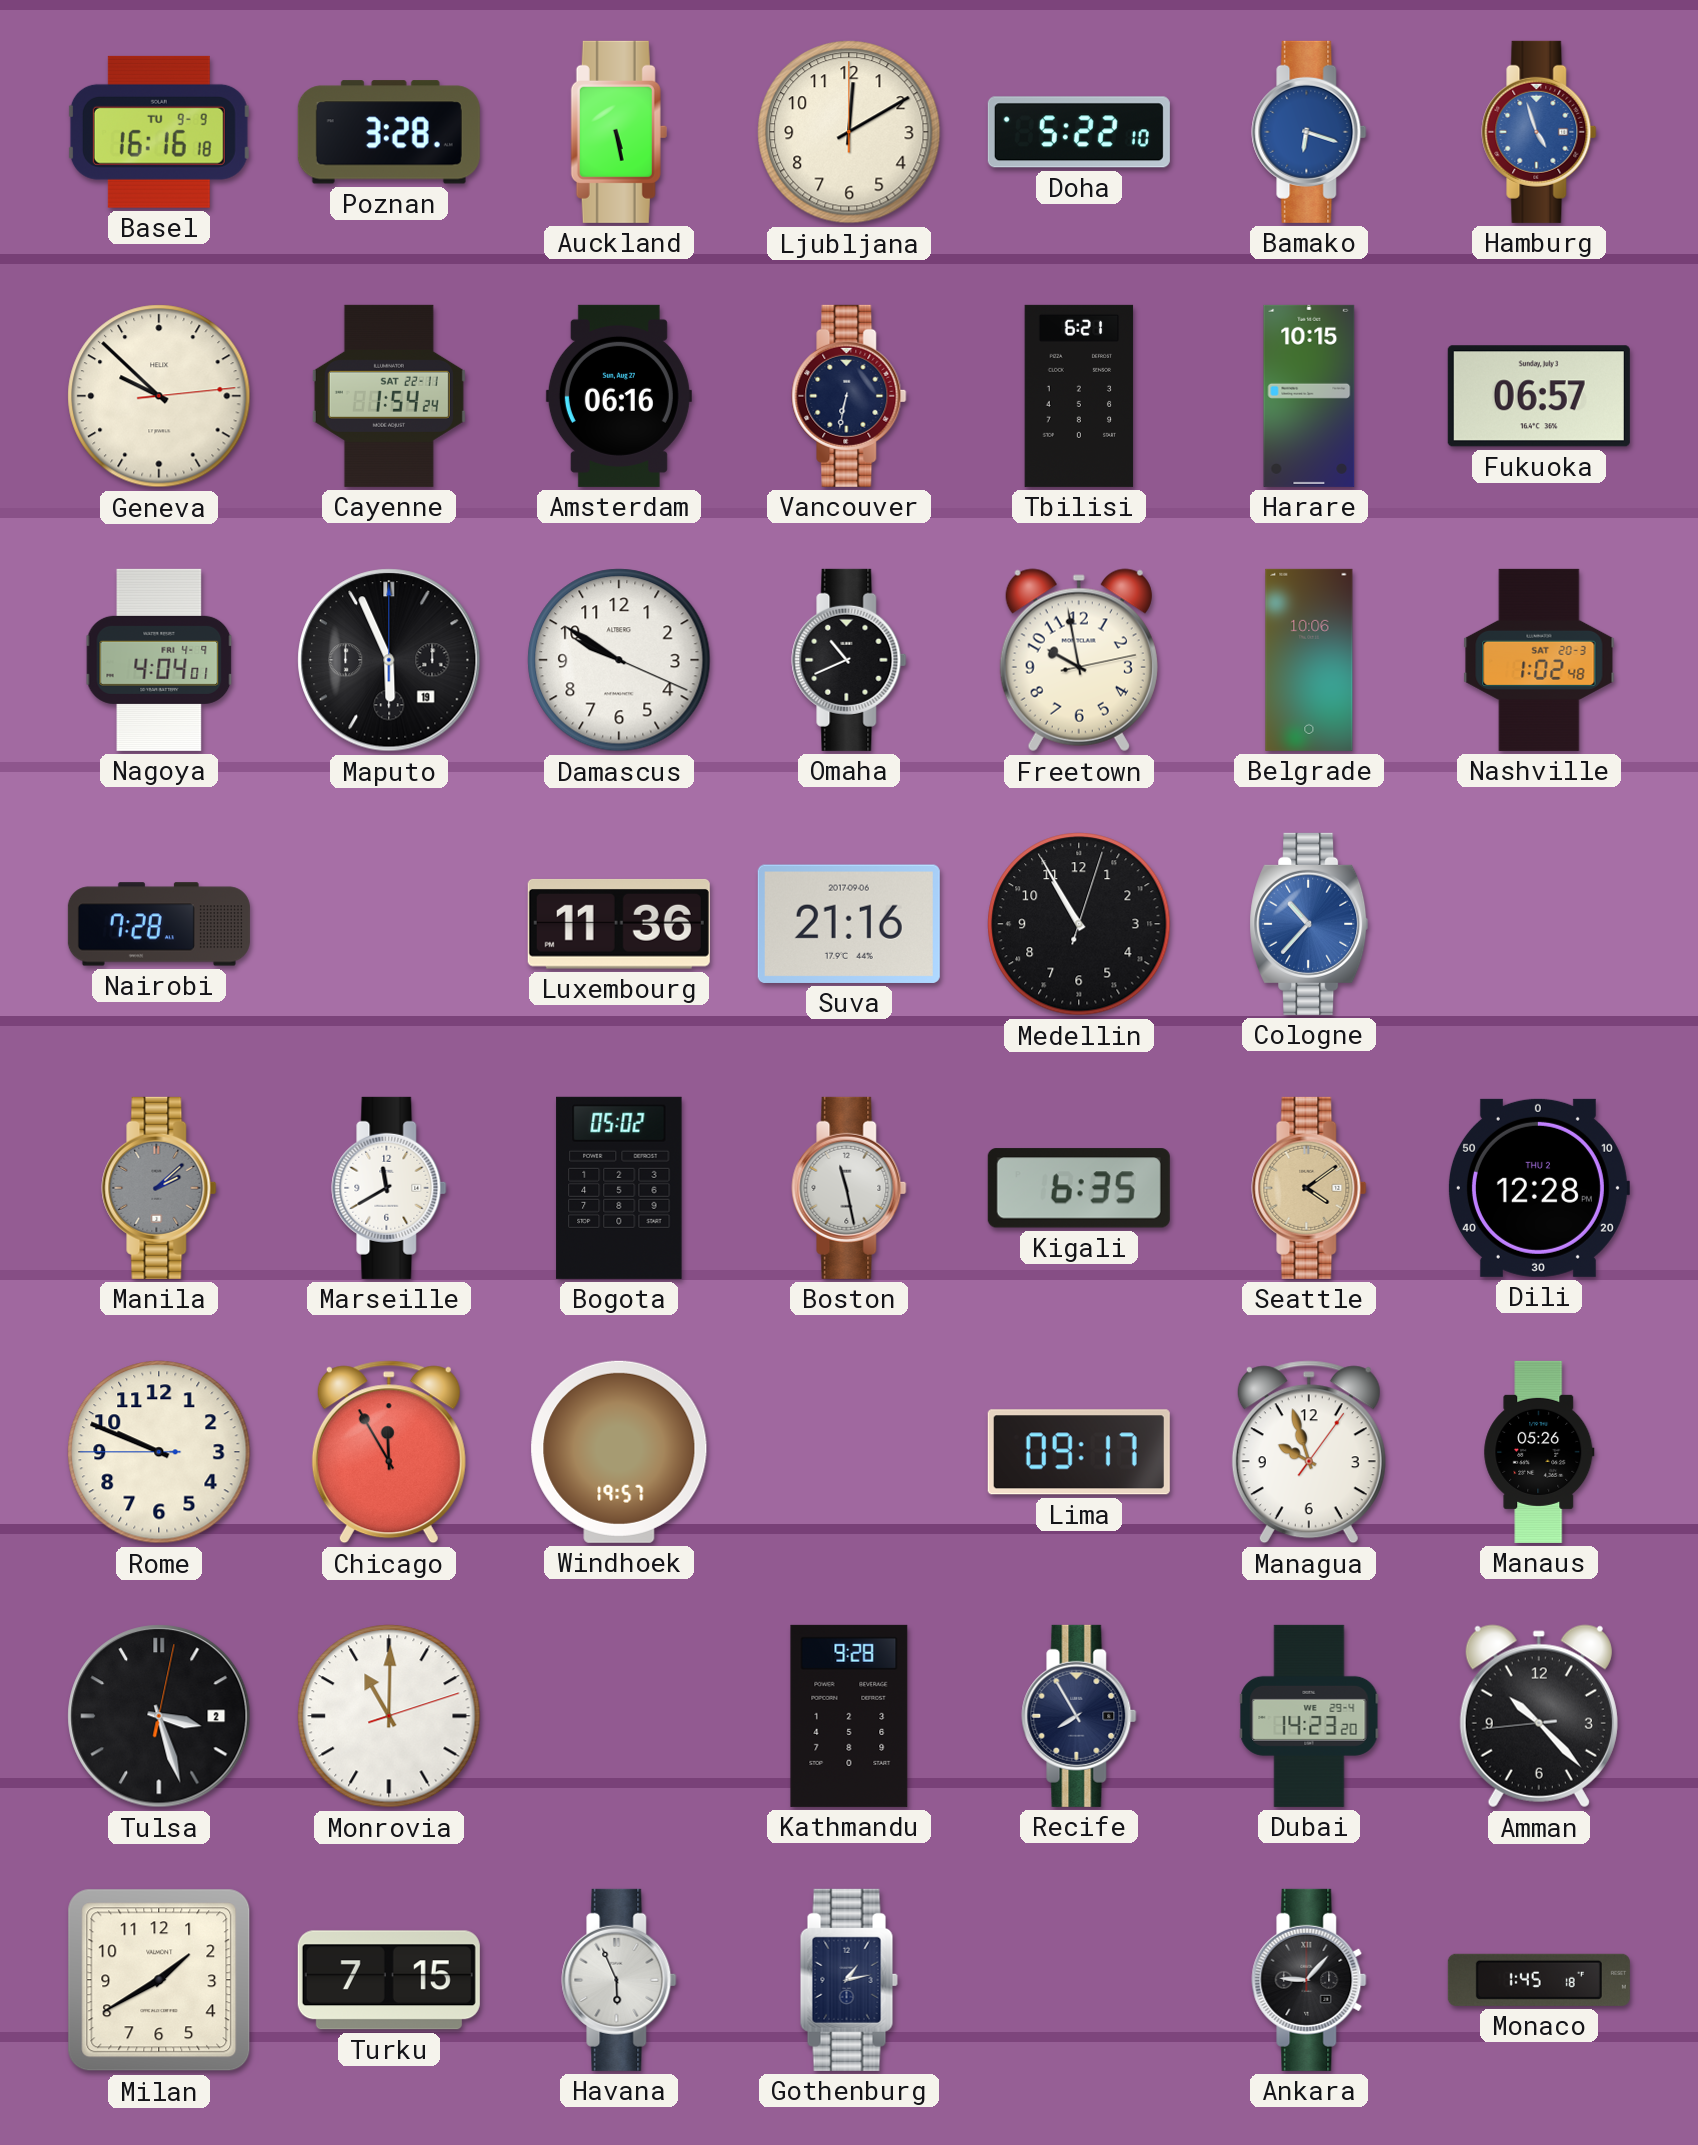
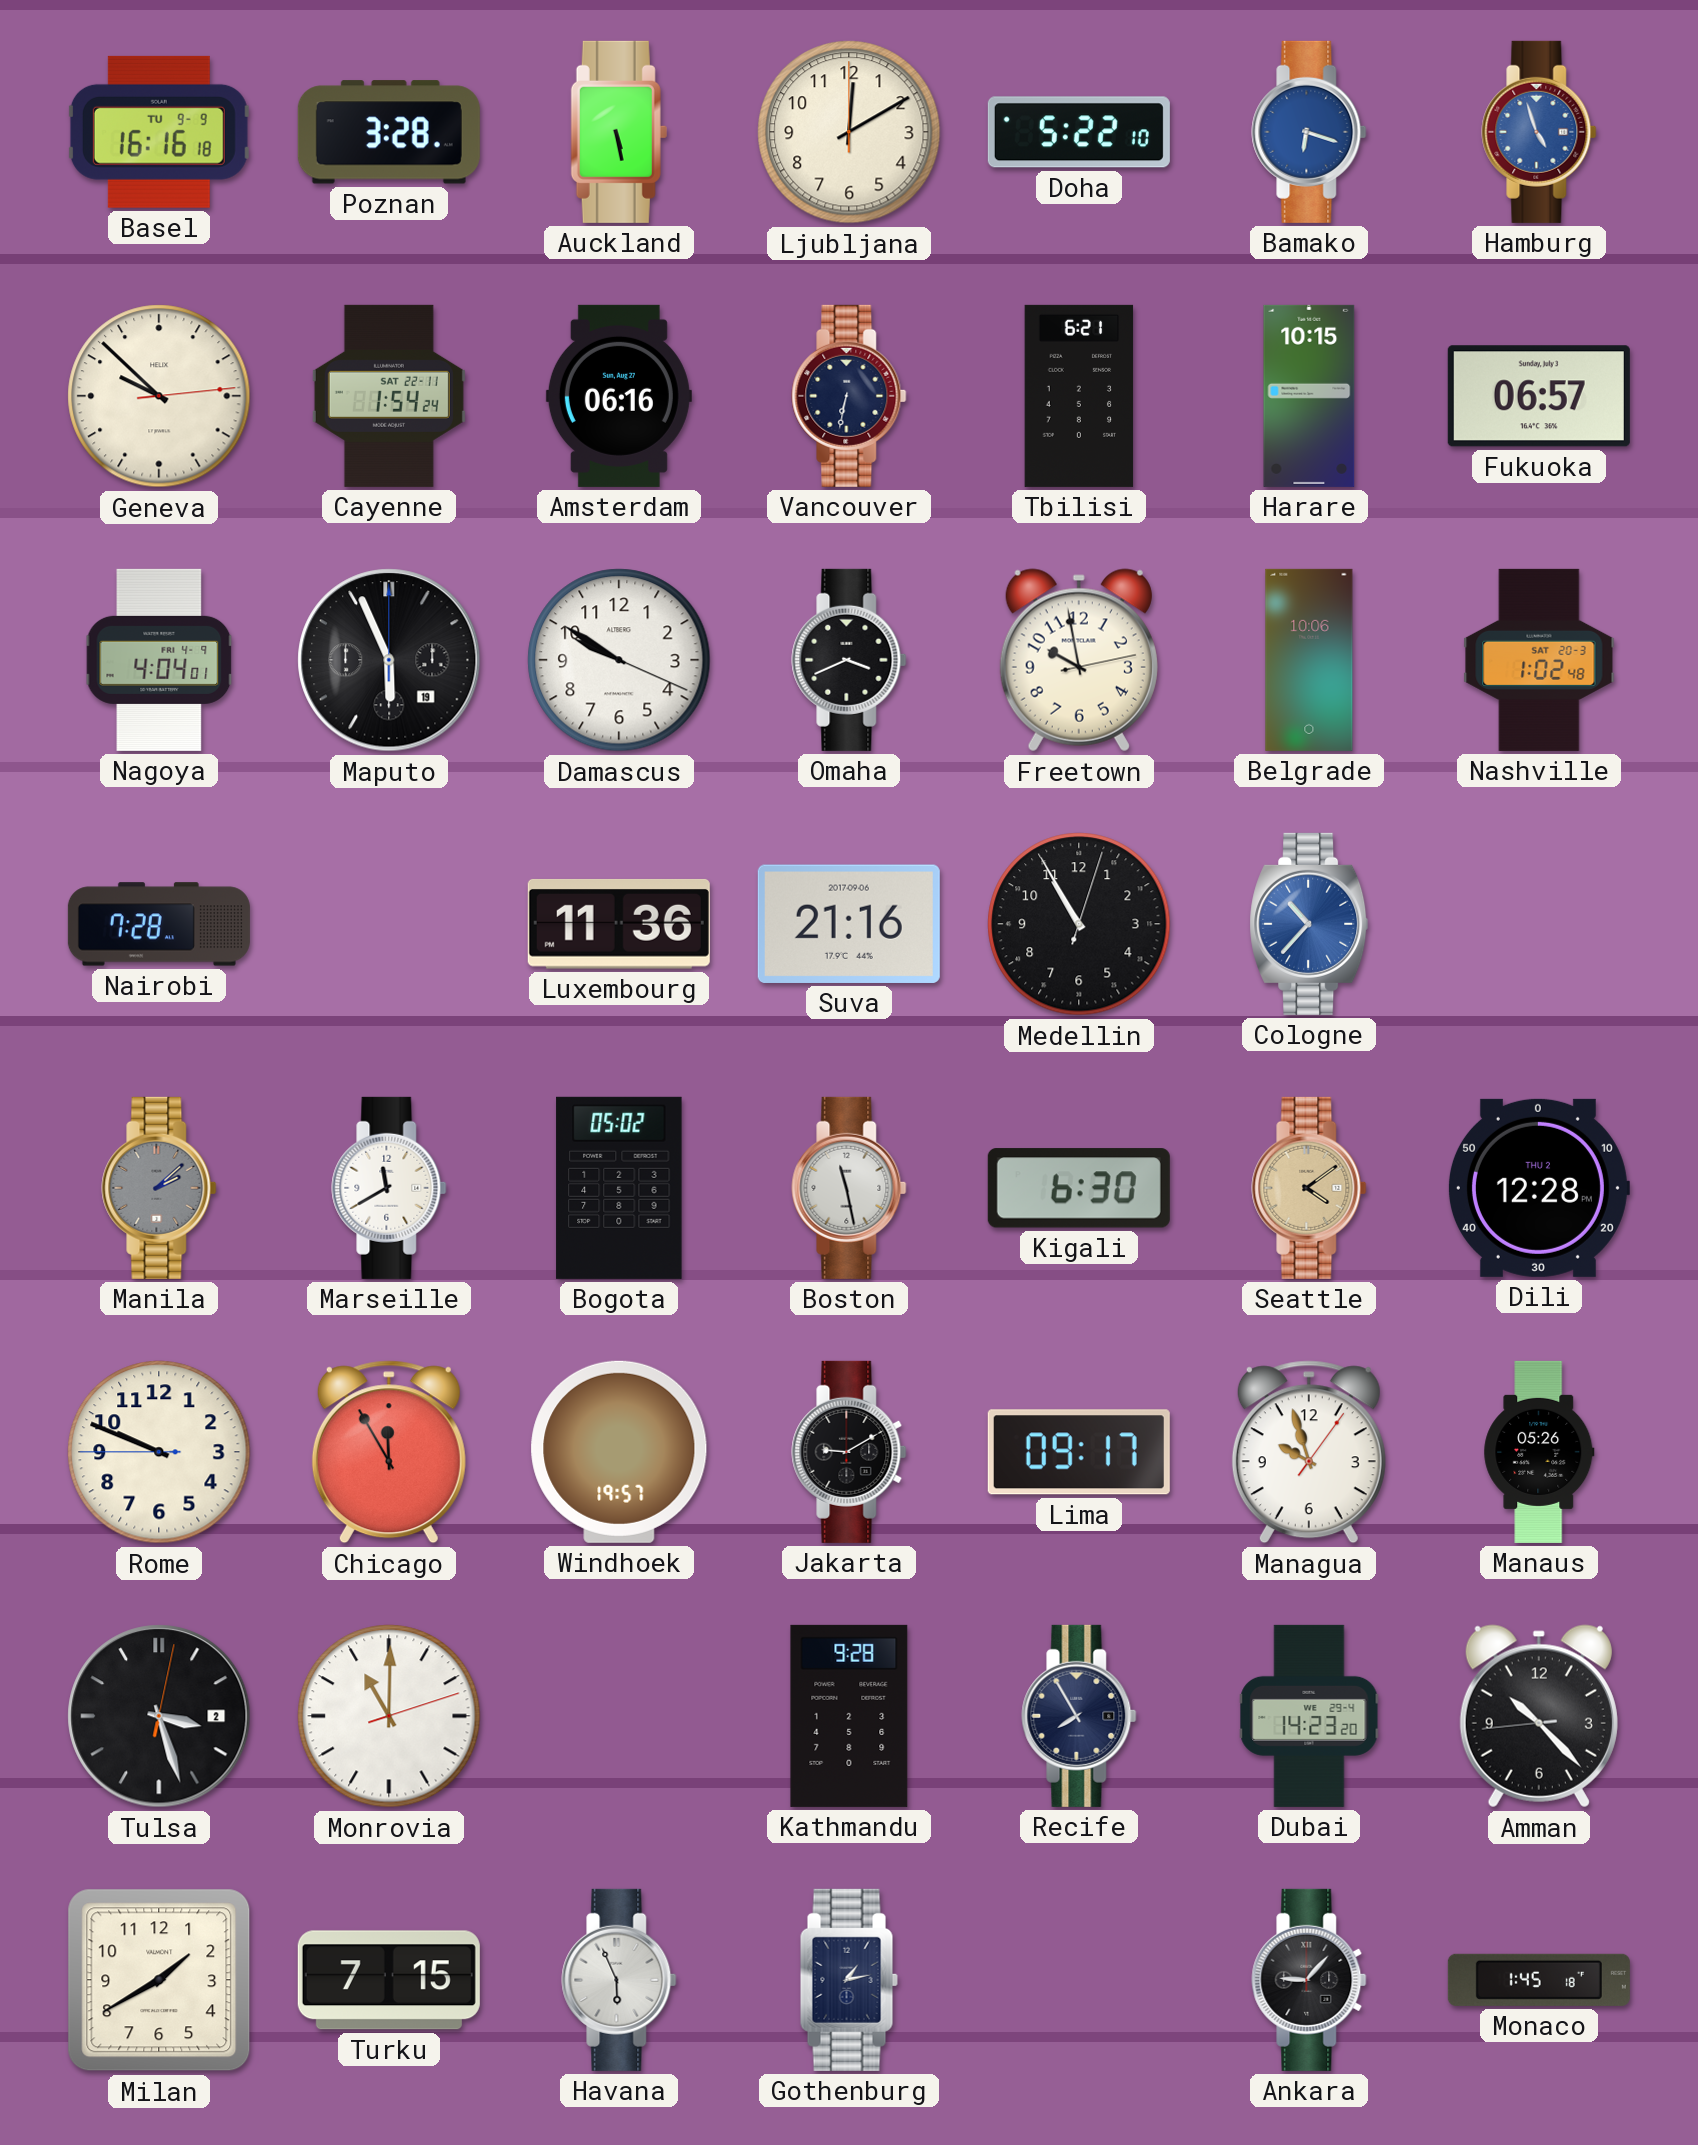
Omaha: 10:41 -> 3:41 (849, 660)
Kigali: 6:35 -> 6:30 (1079, 1188)
Jakarta: none -> 9:10 (849, 1452)
